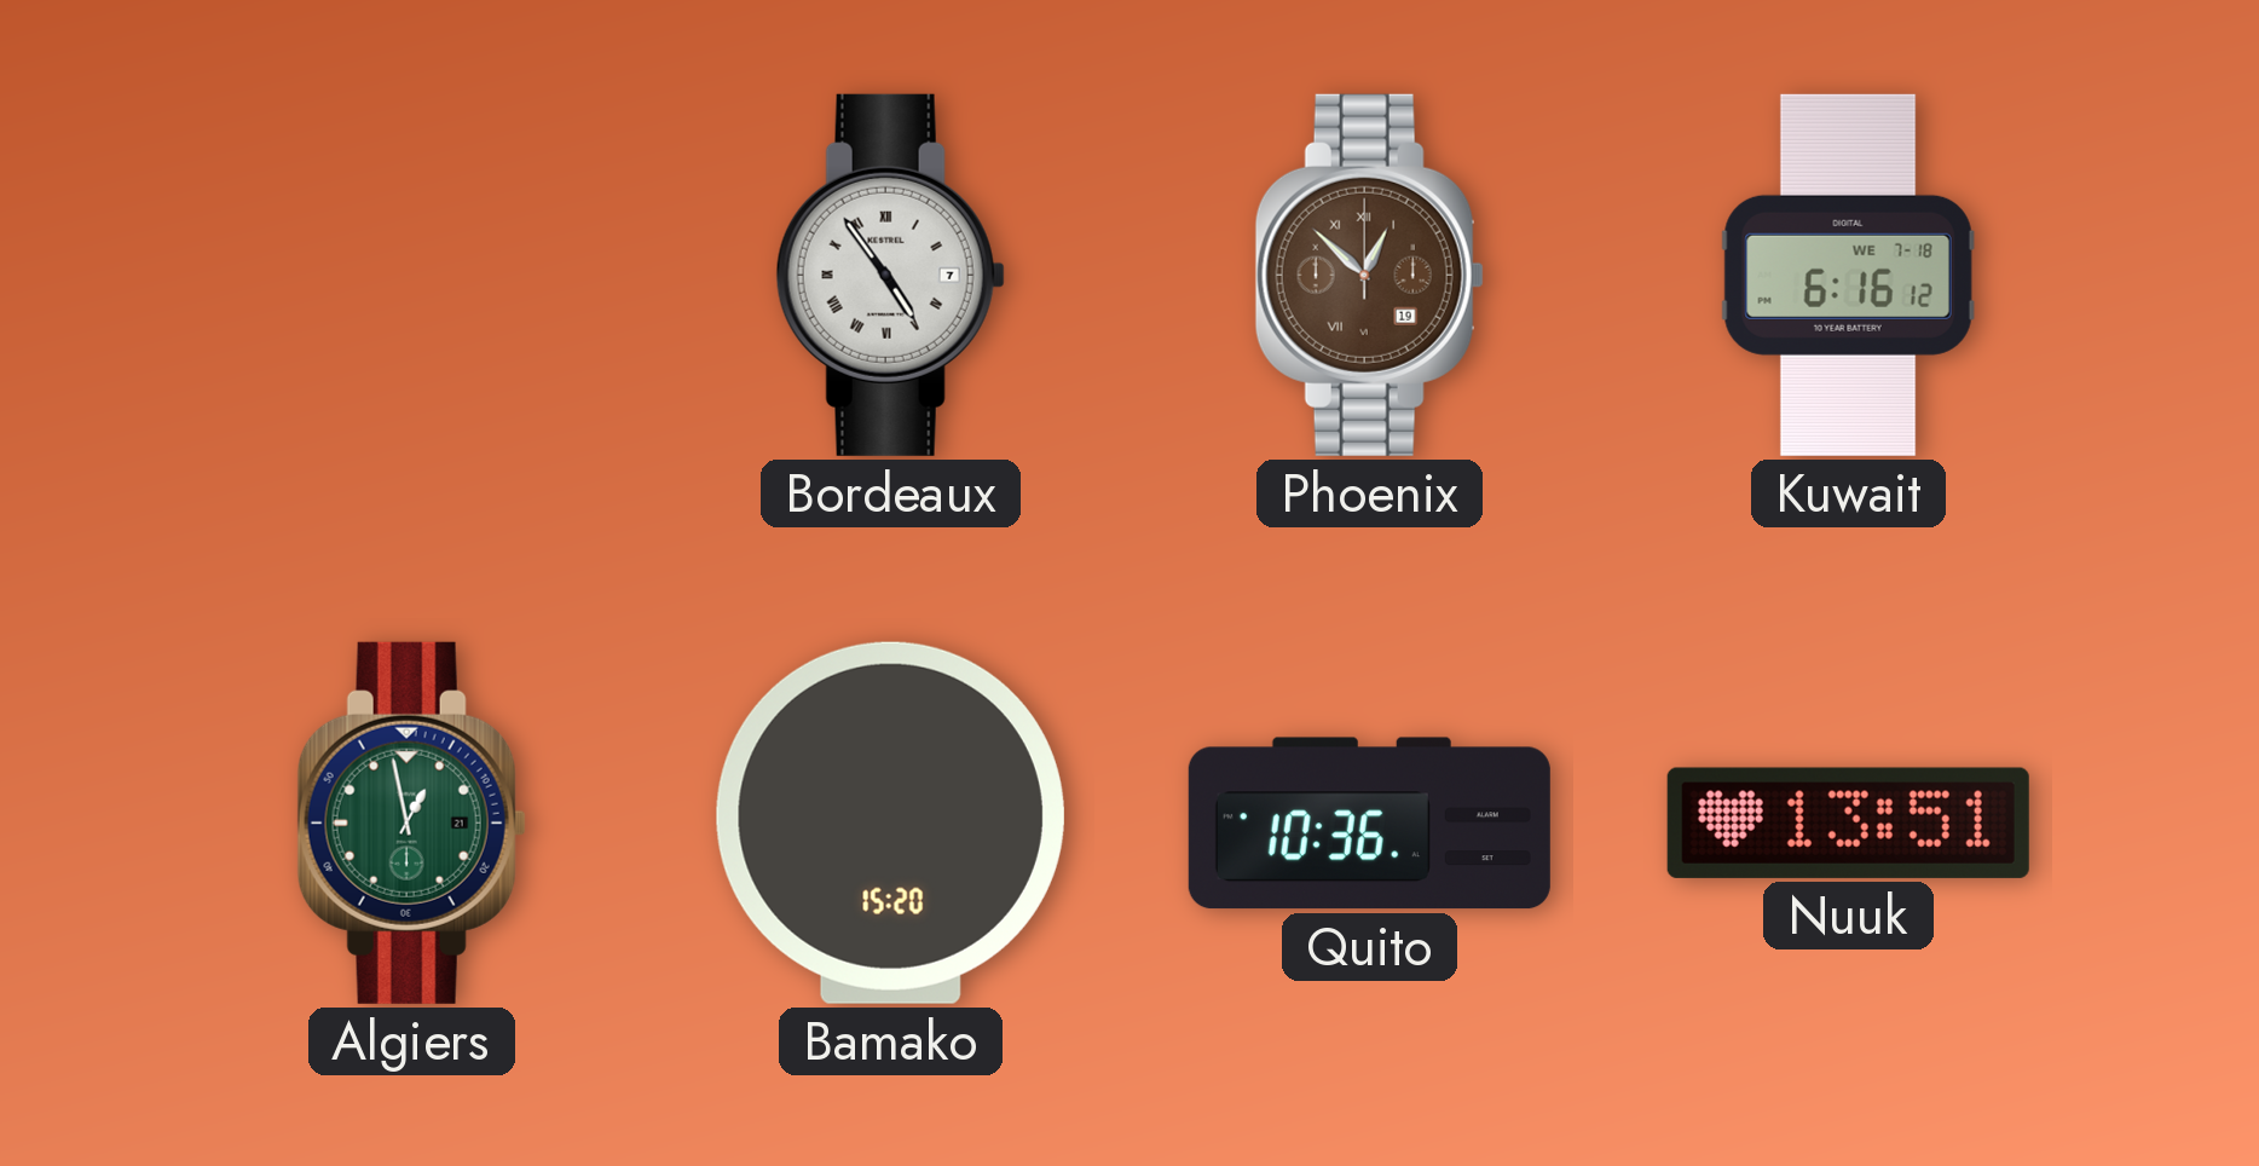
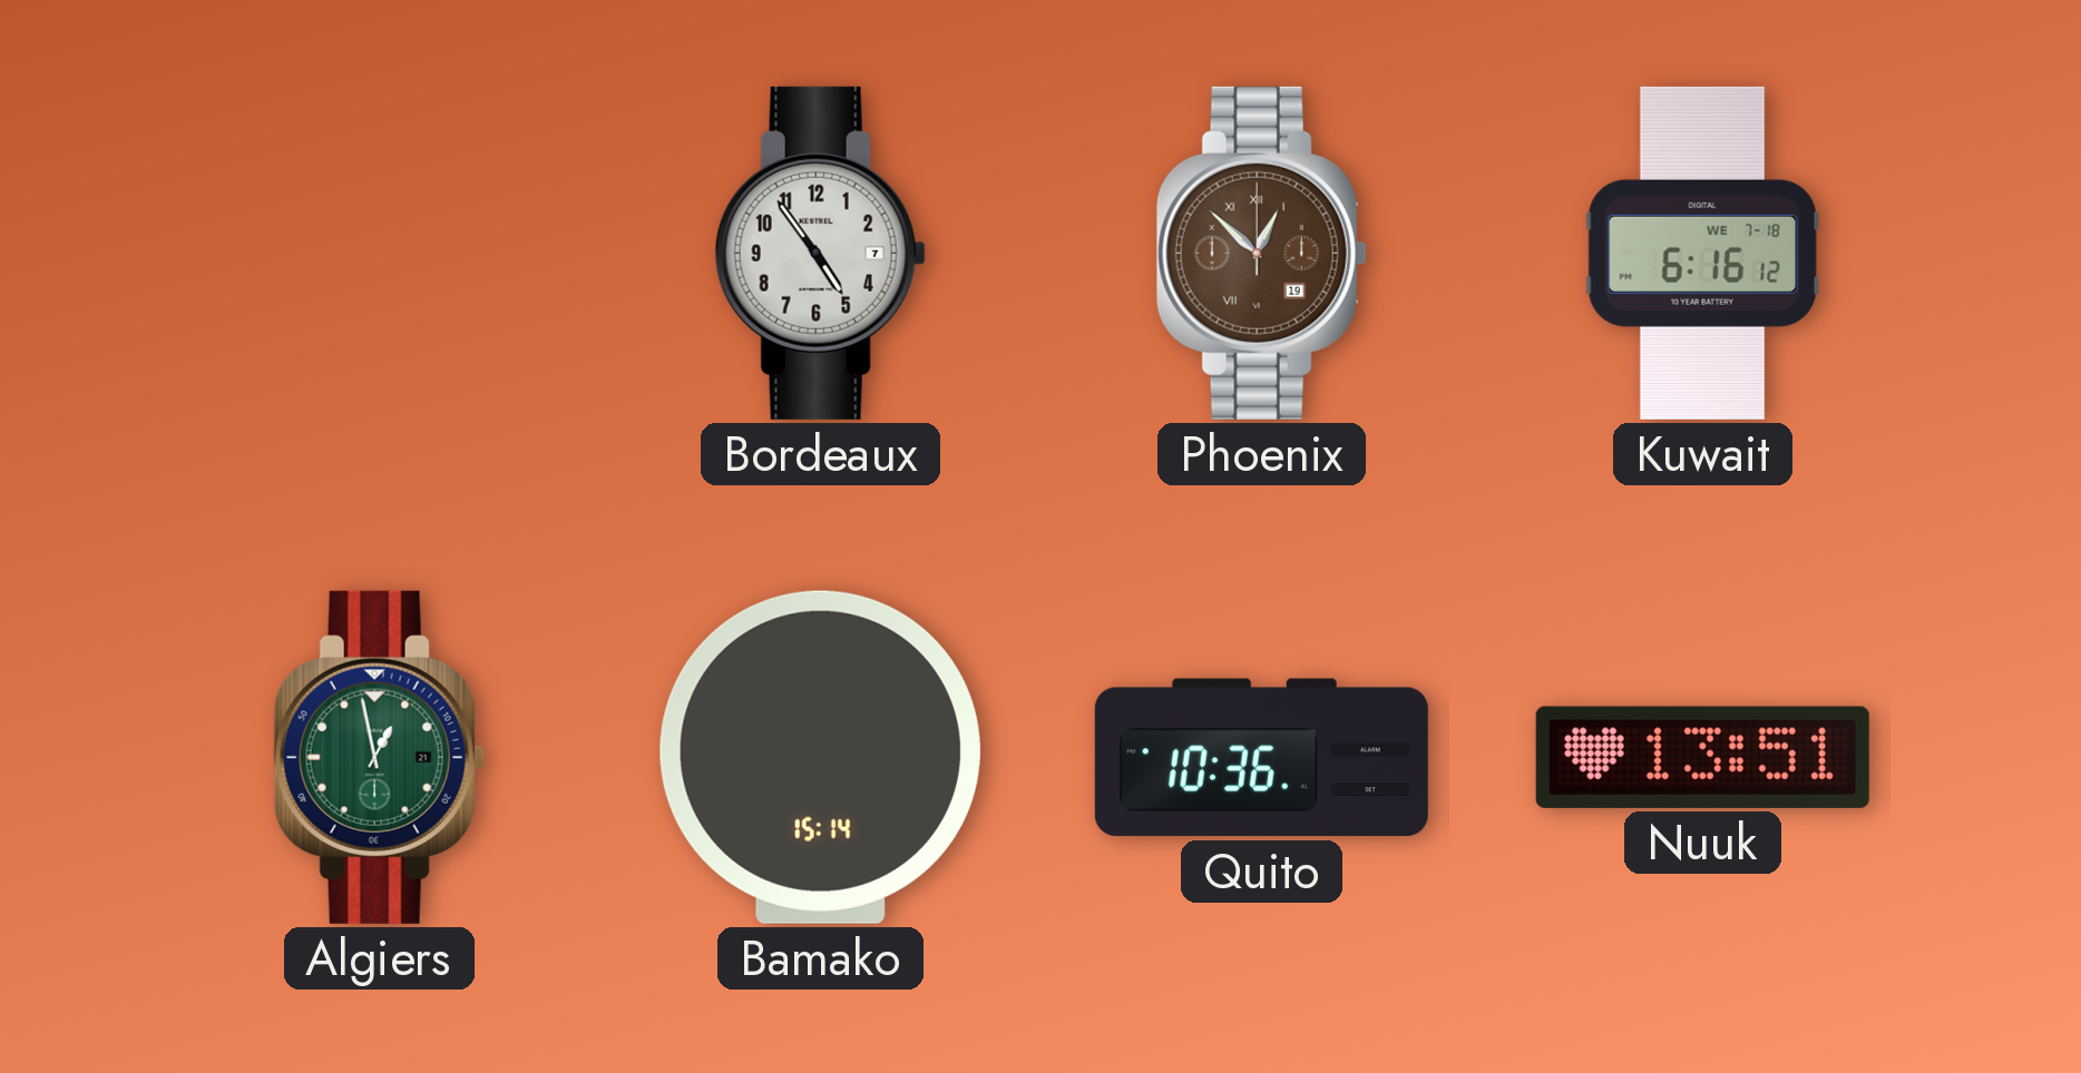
Bordeaux numerals: Roman -> Arabic (820, 253)
Bamako: 15:20 -> 15:14 (820, 757)
